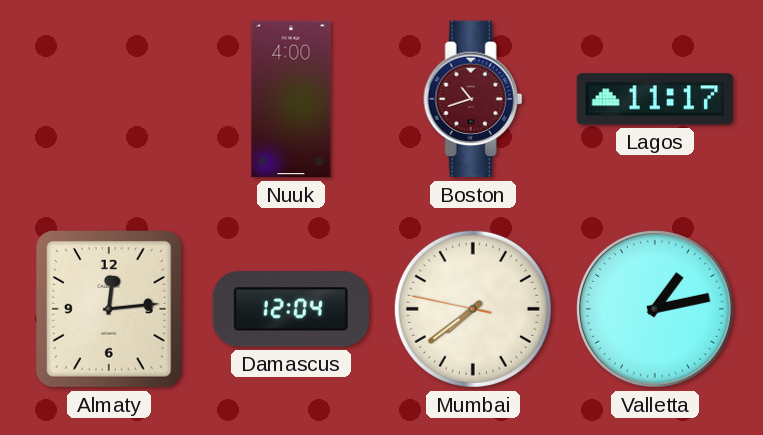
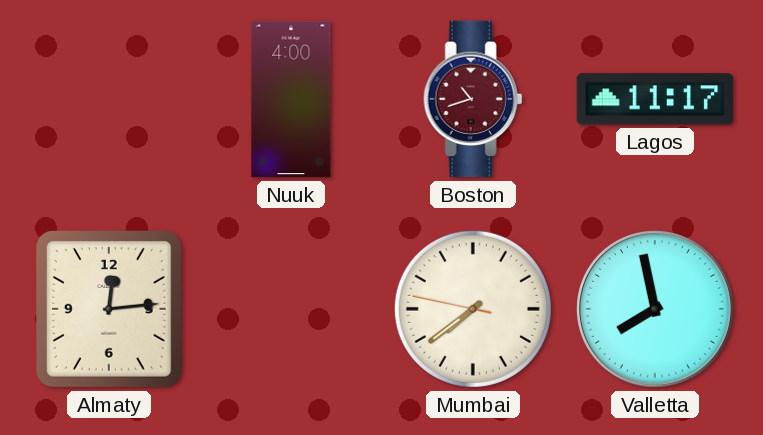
Damascus: 12:04 -> none (290, 309)
Valletta: 1:13 -> 7:58 (656, 310)
